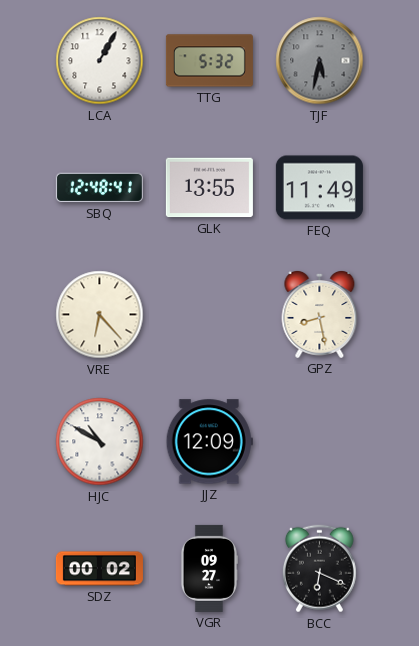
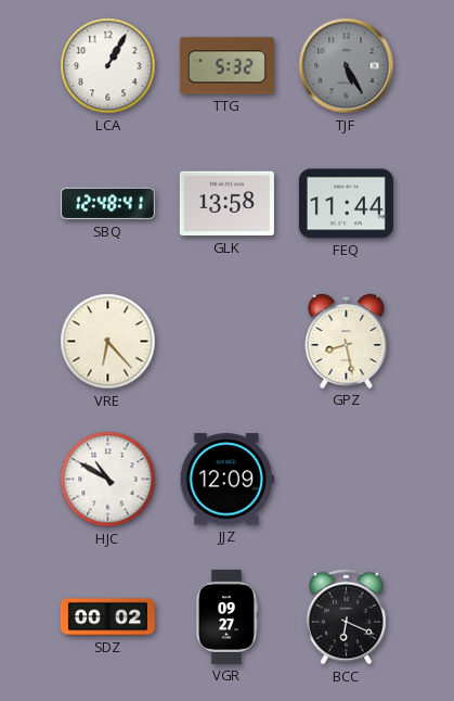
TJF: 5:32 -> 5:25 (347, 66)
GLK: 13:55 -> 13:58 (226, 204)
FEQ: 11:49 -> 11:44 (346, 204)
